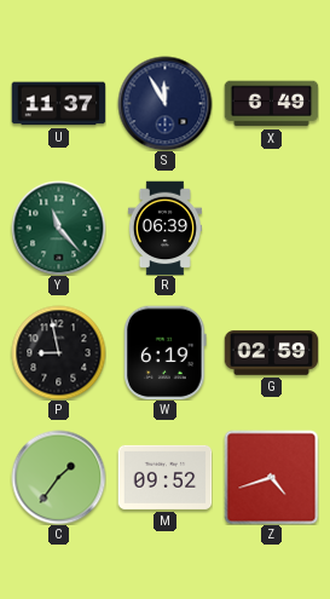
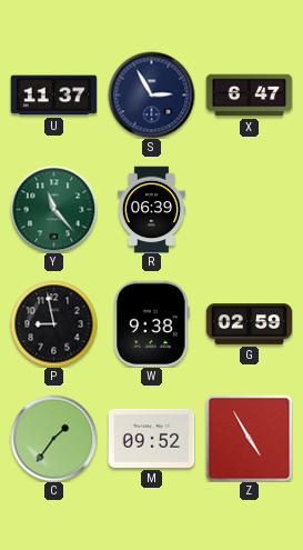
S: 11:55 -> 2:55 (151, 94)
X: 6:49 -> 6:47 (249, 96)
W: 6:19 -> 9:38 (152, 323)
Z: 4:42 -> 4:55 (249, 438)
